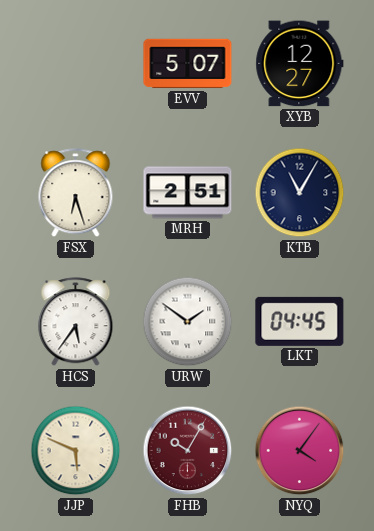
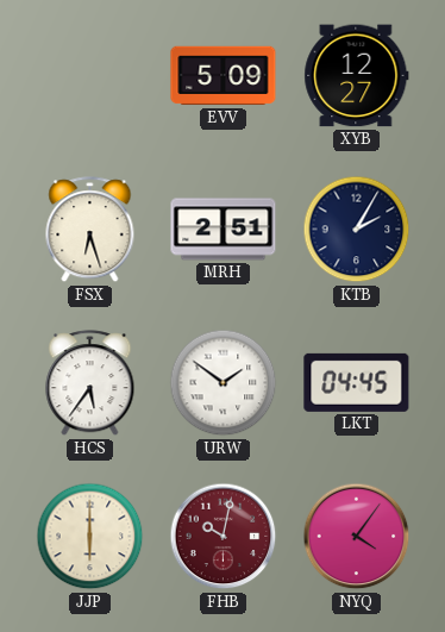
EVV: 5:07 -> 5:09 (224, 76)
KTB: 11:05 -> 2:05 (357, 230)
JJP: 5:49 -> 6:00 (90, 537)
FHB: 10:05 -> 10:02 (224, 537)
